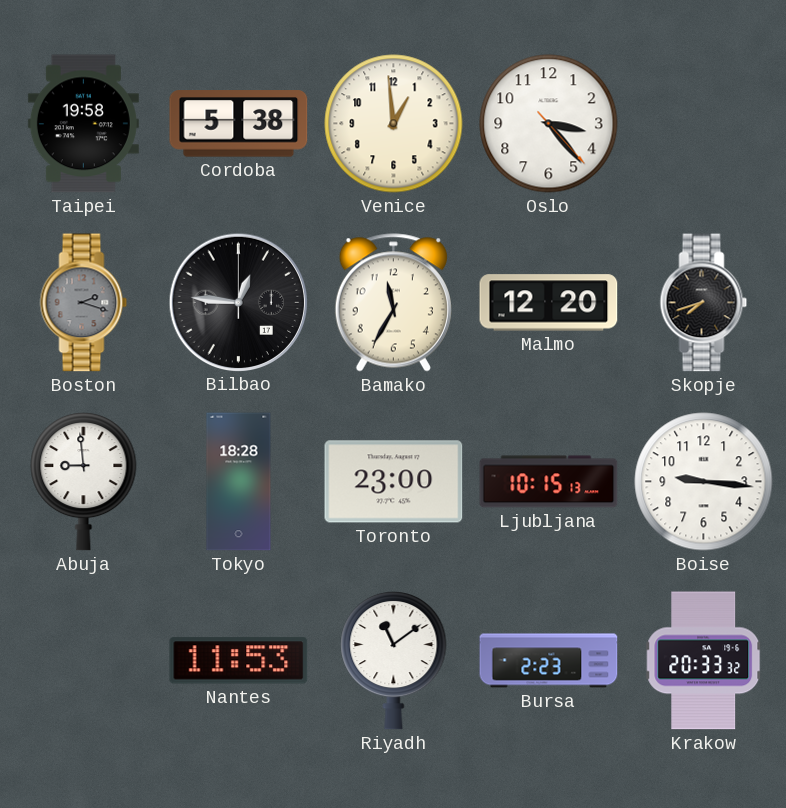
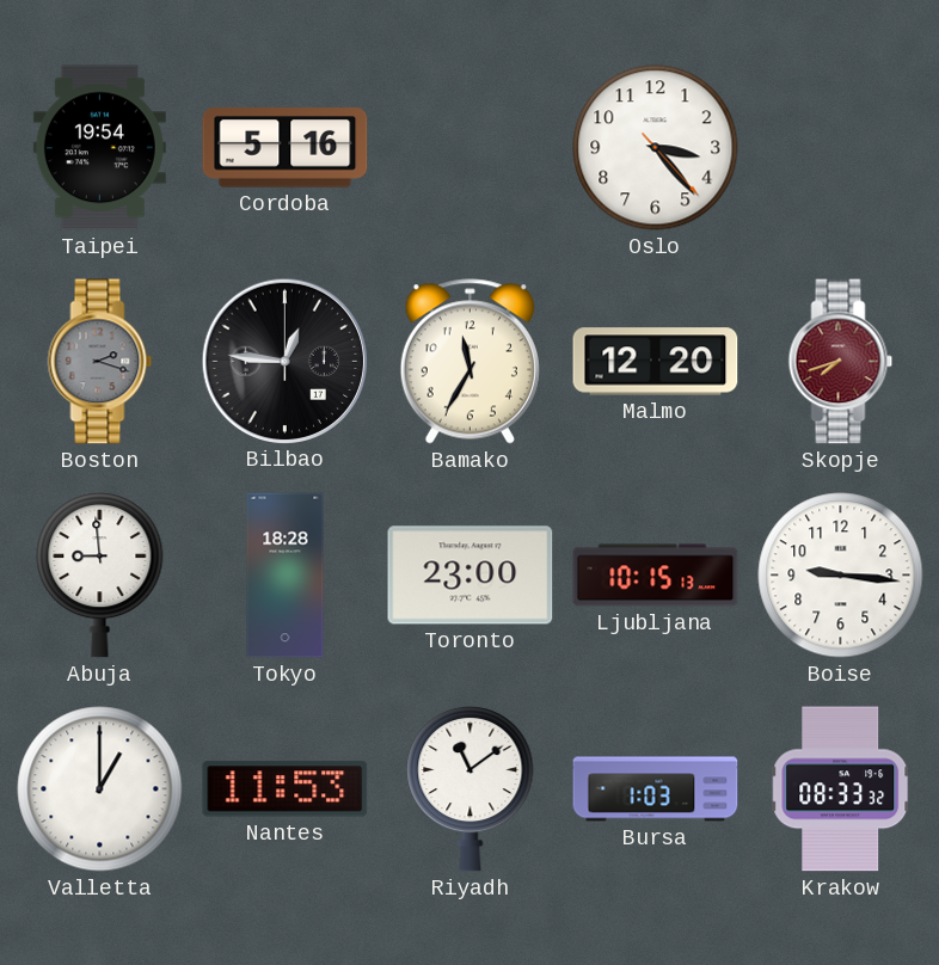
Taipei: 19:58 -> 19:54 (99, 148)
Cordoba: 5:38 -> 5:16 (286, 148)
Venice: 12:59 -> none (394, 124)
Skopje dial: black -> burgundy (841, 362)
Valletta: none -> 1:00 (100, 789)
Bursa: 2:23 -> 1:03 (656, 789)
Krakow: 20:33 -> 08:33 (841, 789)
